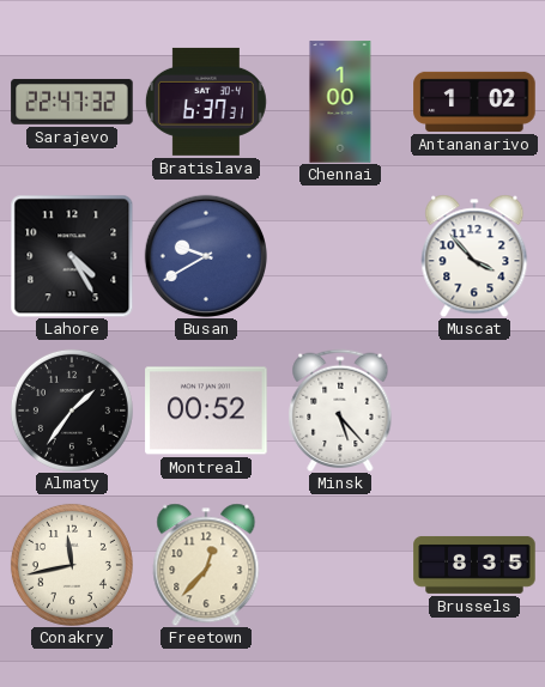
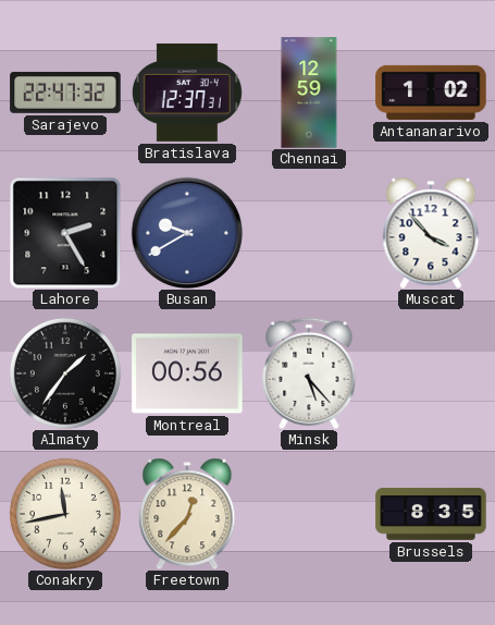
Bratislava: 6:37 -> 12:37 (187, 93)
Chennai: 1:00 -> 12:59 (309, 93)
Lahore: 4:25 -> 2:25 (65, 233)
Montreal: 00:52 -> 00:56 (187, 373)
